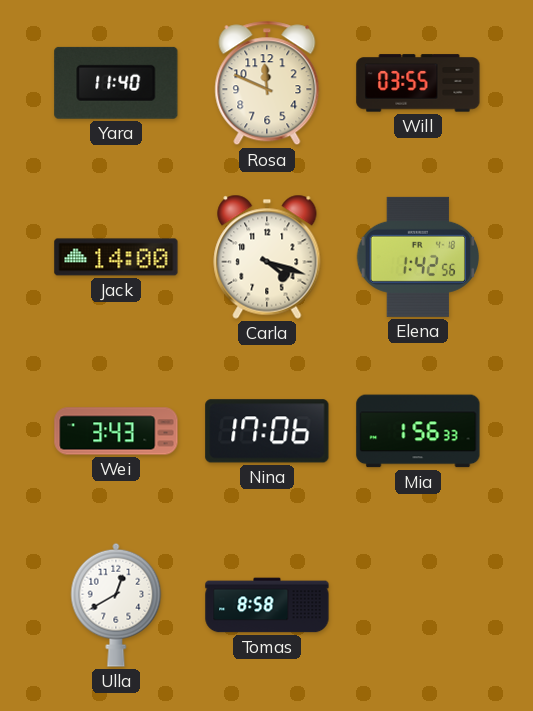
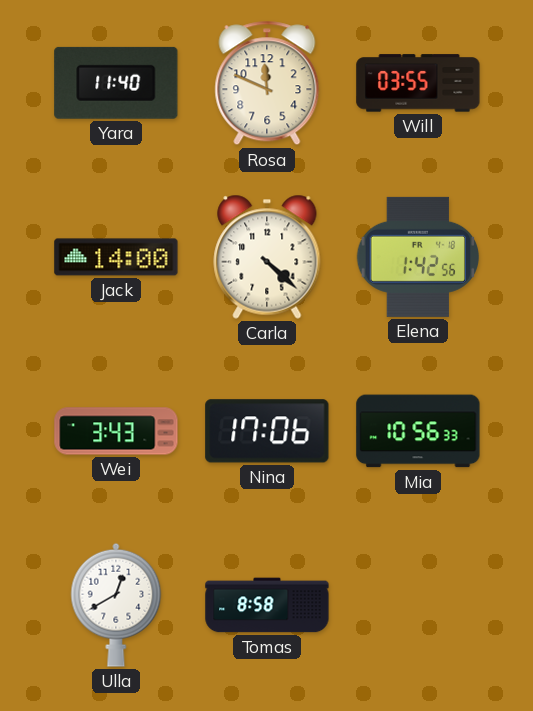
Carla: 4:18 -> 4:22 (267, 257)
Mia: 1:56 -> 10:56 (418, 431)
